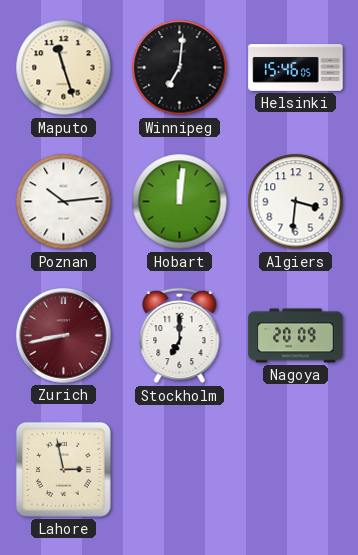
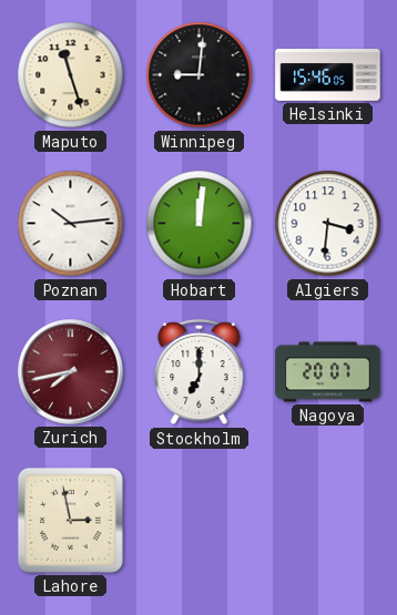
Winnipeg: 7:01 -> 9:01 (200, 75)
Zurich: 8:43 -> 7:43 (71, 372)
Nagoya: 20:09 -> 20:07 (328, 372)
